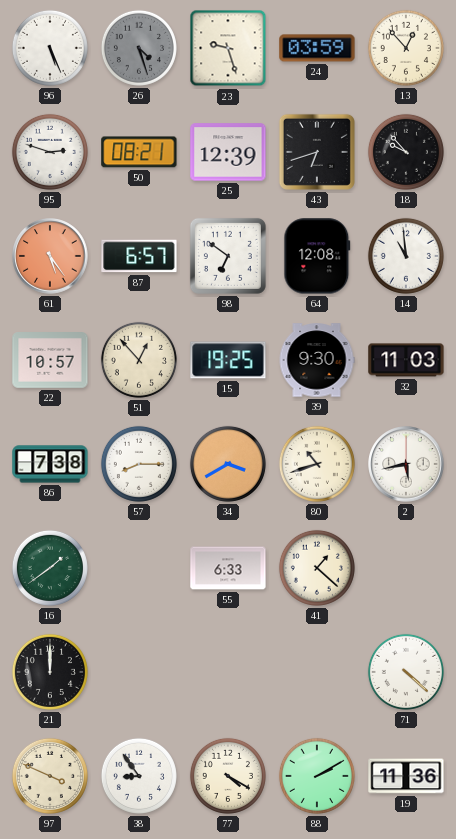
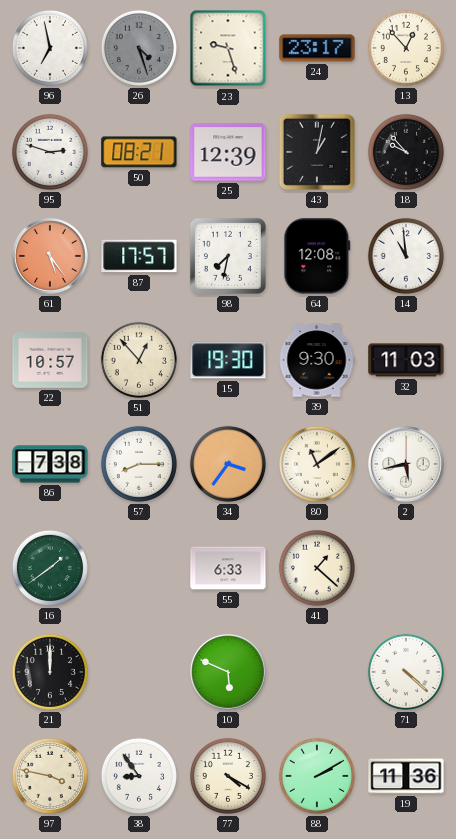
96: 5:26 -> 6:58 (50, 48)
24: 03:59 -> 23:17 (317, 48)
43: 6:42 -> 1:02 (317, 152)
87: 6:57 -> 17:57 (139, 256)
98: 6:51 -> 7:32 (228, 256)
15: 19:25 -> 19:30 (228, 360)
34: 3:40 -> 3:36 (228, 464)
80: 10:42 -> 11:09 (317, 464)
10: none -> 5:49 (228, 672)
97: 3:49 -> 3:47 (50, 776)
